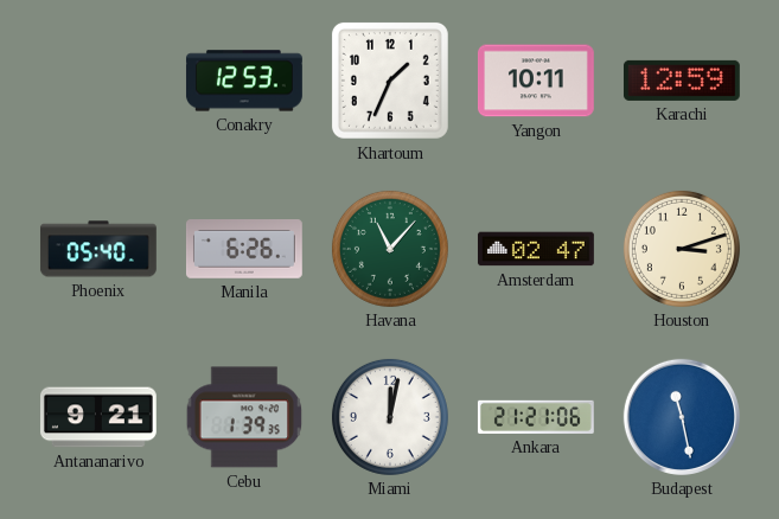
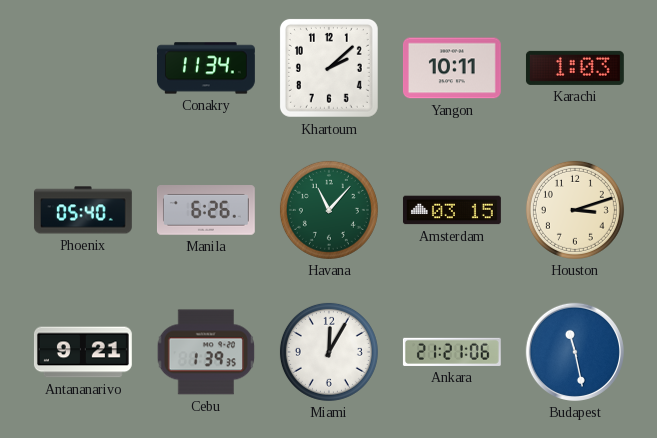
Conakry: 12:53 -> 11:34 (206, 68)
Khartoum: 1:34 -> 2:08 (329, 68)
Karachi: 12:59 -> 1:03 (575, 68)
Amsterdam: 02:47 -> 03:15 (452, 210)
Miami: 12:02 -> 12:05 (329, 352)
